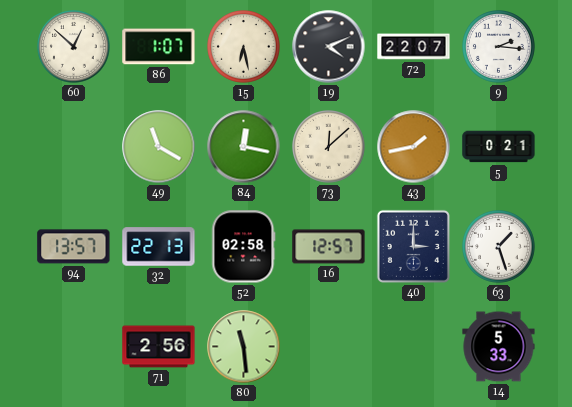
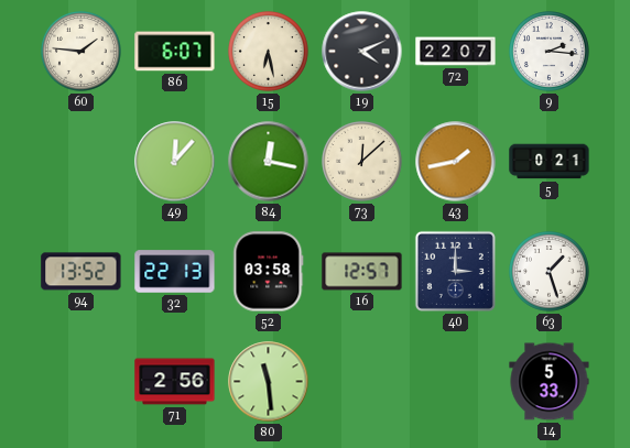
60: 12:52 -> 1:46 (82, 52)
86: 1:07 -> 6:07 (175, 52)
49: 11:20 -> 12:07 (175, 162)
94: 13:57 -> 13:52 (82, 272)
52: 02:58 -> 03:58 (269, 272)
